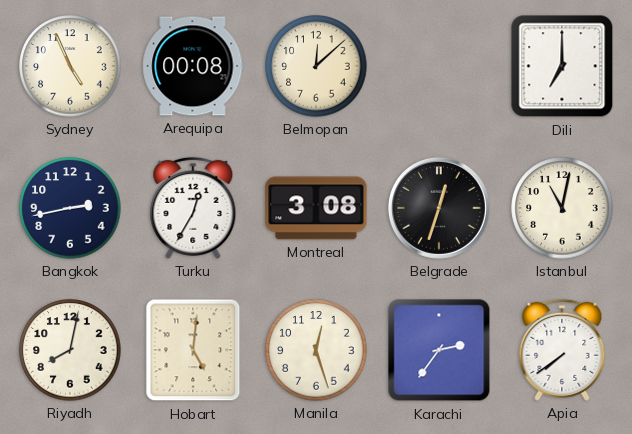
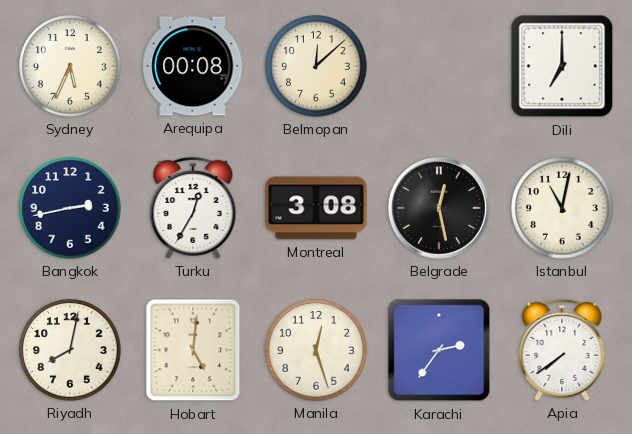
Sydney: 4:56 -> 5:34 (70, 66)
Belgrade: 12:33 -> 12:28 (439, 208)
